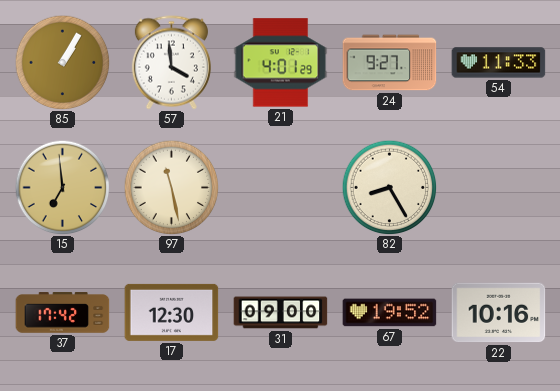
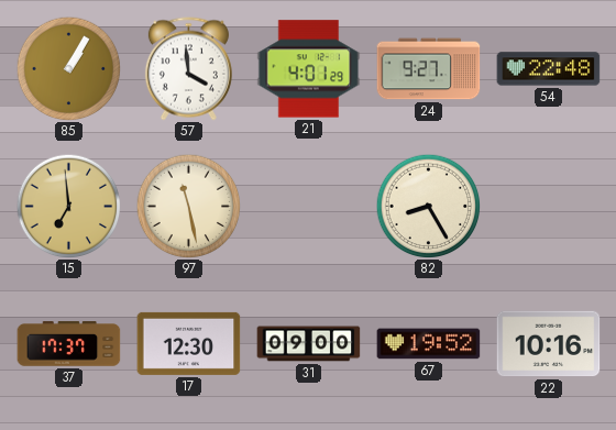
54: 11:33 -> 22:48 (549, 69)
37: 17:42 -> 17:37 (69, 344)
